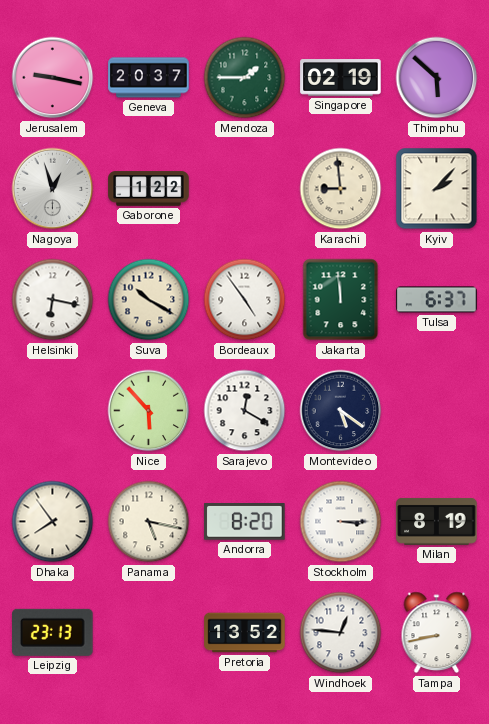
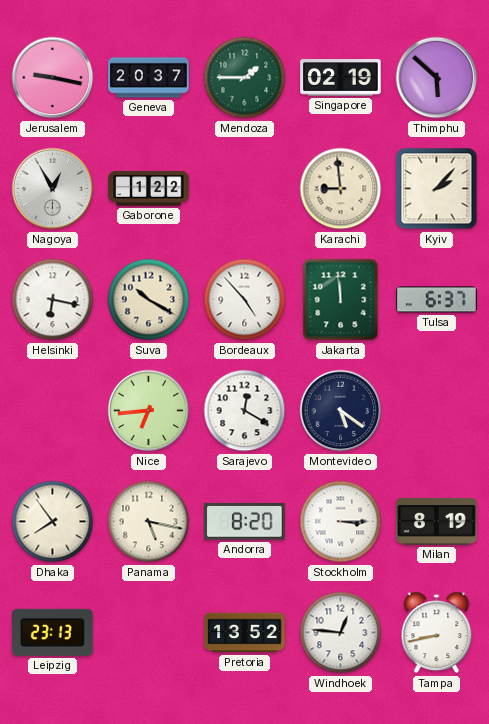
Nagoya: 12:57 -> 12:55 (53, 189)
Bordeaux: 4:54 -> 4:53 (245, 300)
Nice: 5:53 -> 6:44 (149, 411)
